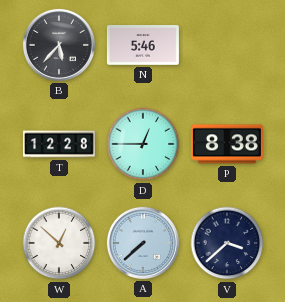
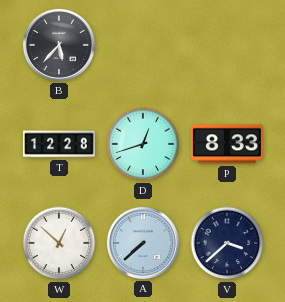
N: 5:46 -> none (143, 45)
D: 12:45 -> 12:42 (143, 144)
P: 8:38 -> 8:33 (227, 144)
